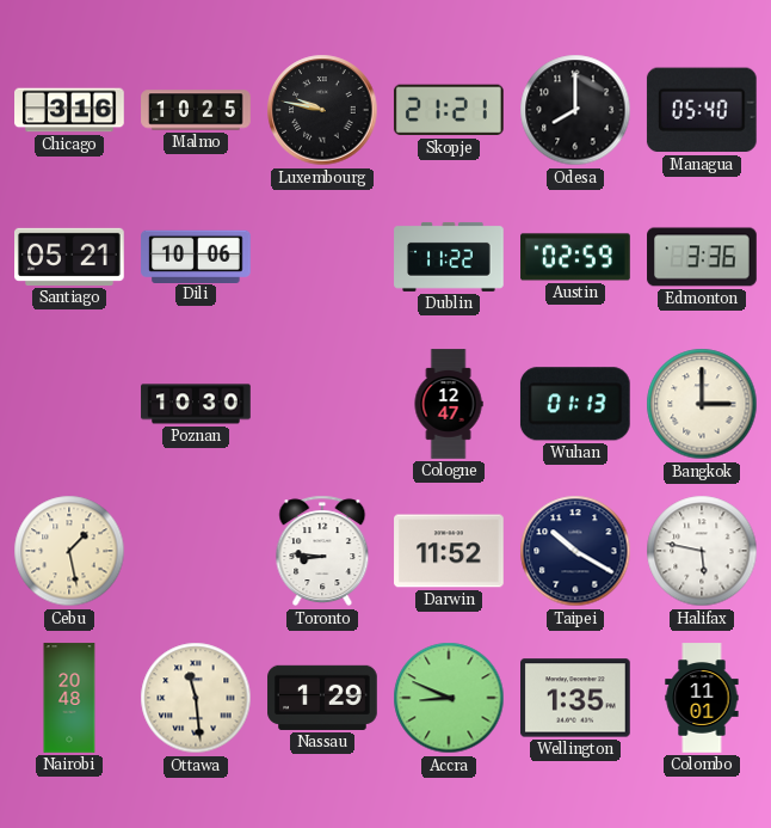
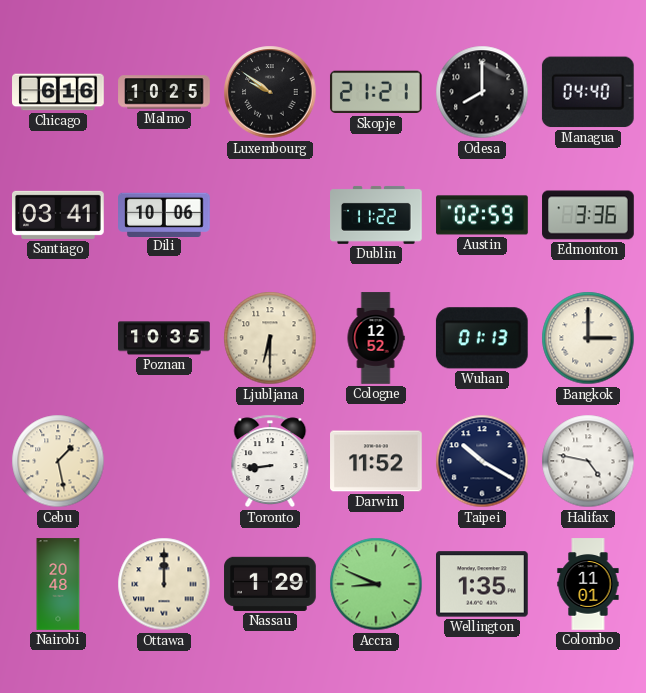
Chicago: 3:16 -> 6:16 (58, 92)
Luxembourg: 9:47 -> 9:51 (270, 92)
Managua: 05:40 -> 04:40 (588, 92)
Santiago: 05:21 -> 03:41 (58, 215)
Poznan: 10:30 -> 10:35 (164, 338)
Ljubljana: none -> 6:30 (270, 338)
Cologne: 12:47 -> 12:52 (376, 338)
Toronto: 8:46 -> 8:44 (270, 461)
Halifax: 5:47 -> 4:47 (588, 461)
Ottawa: 11:29 -> 12:00 (164, 584)
